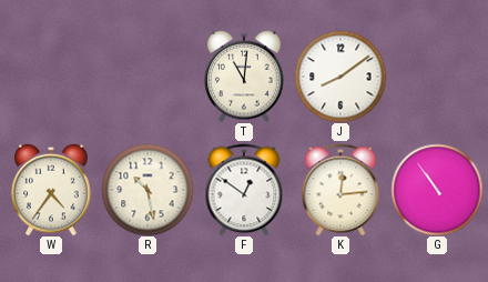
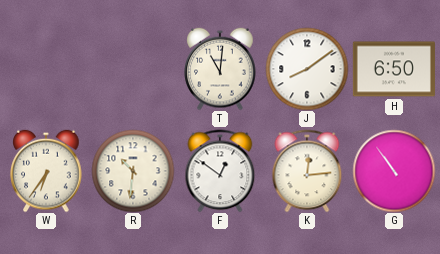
H: none -> 6:50 (394, 69)
W: 4:36 -> 6:36 (46, 171)
R: 10:28 -> 10:31 (133, 171)
